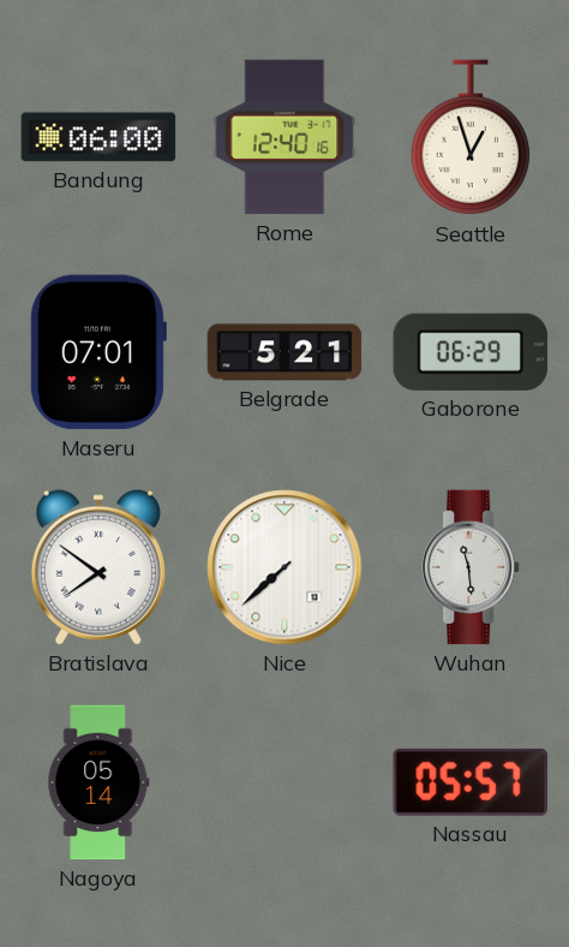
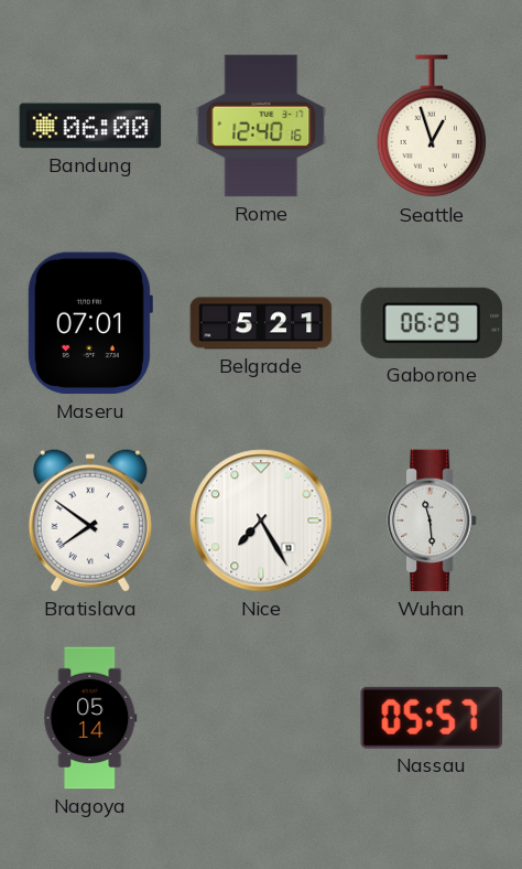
Nice: 7:38 -> 7:25 (261, 521)
